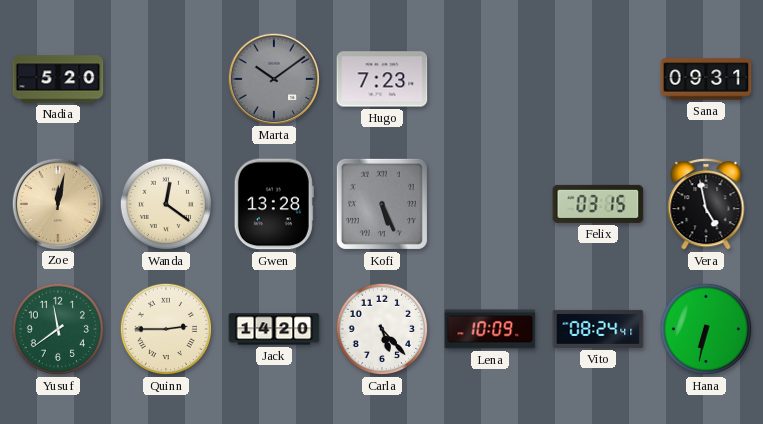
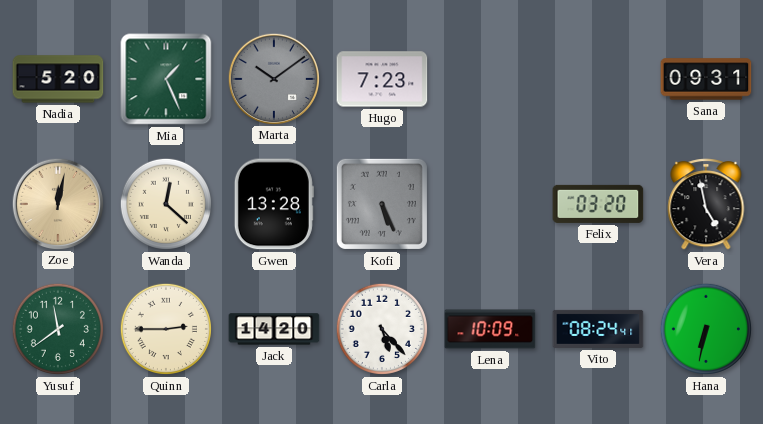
Mia: none -> 1:26 (166, 79)
Wanda: 12:21 -> 12:22 (166, 204)
Felix: 03:15 -> 03:20 (598, 204)
